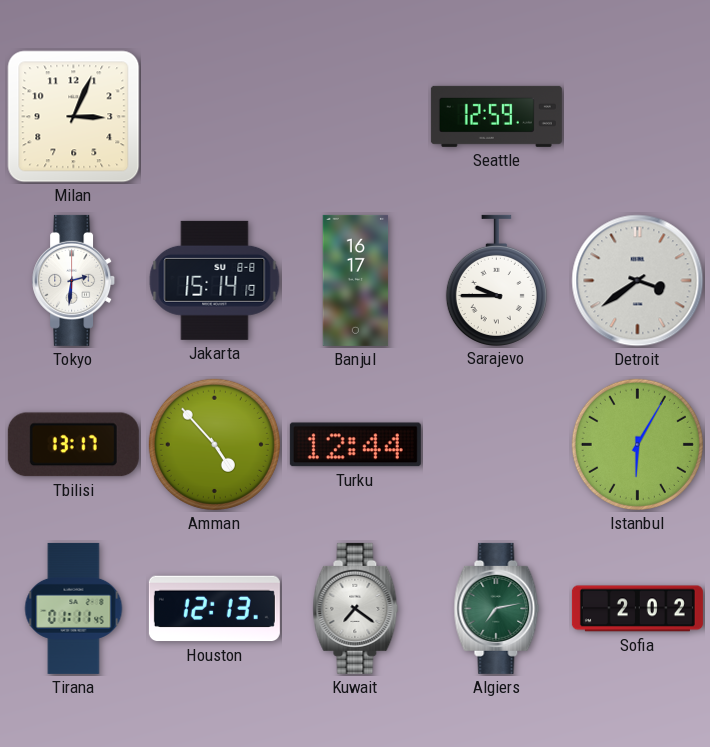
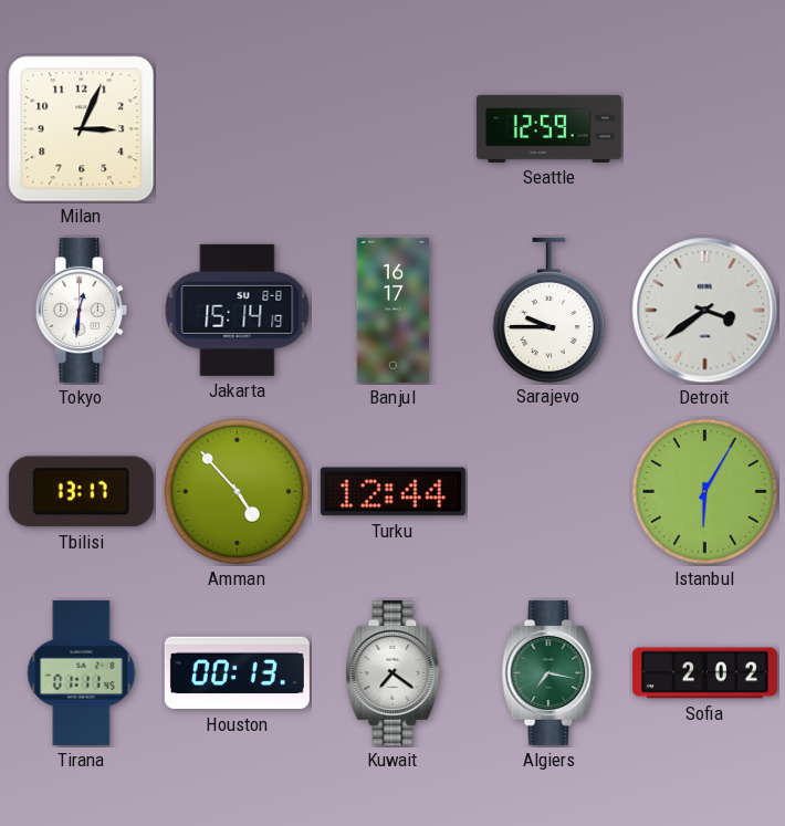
Tokyo: 2:31 -> 12:31 (82, 310)
Houston: 12:13 -> 00:13 (237, 673)
Algiers: 7:13 -> 7:17 (549, 672)
